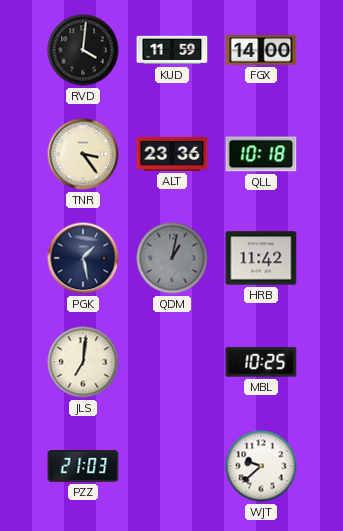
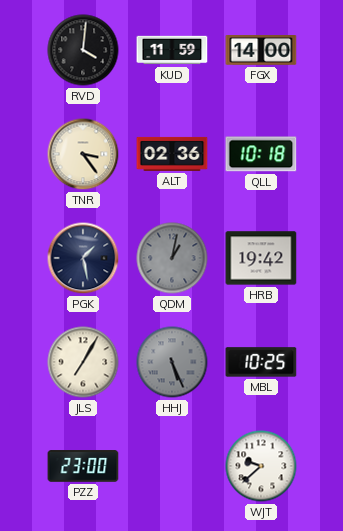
ALT: 23:36 -> 02:36 (172, 154)
HRB: 11:42 -> 19:42 (261, 258)
JLS: 7:01 -> 7:05 (83, 362)
HHJ: none -> 5:26 (172, 362)
PZZ: 21:03 -> 23:00 (83, 466)
